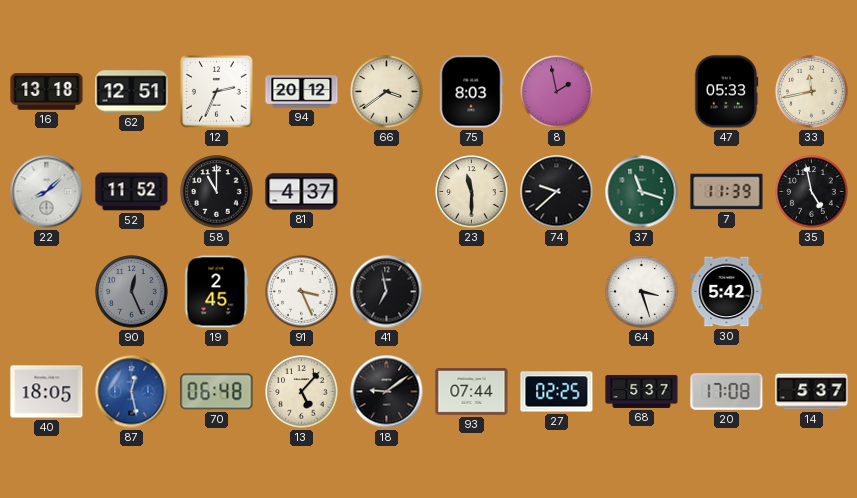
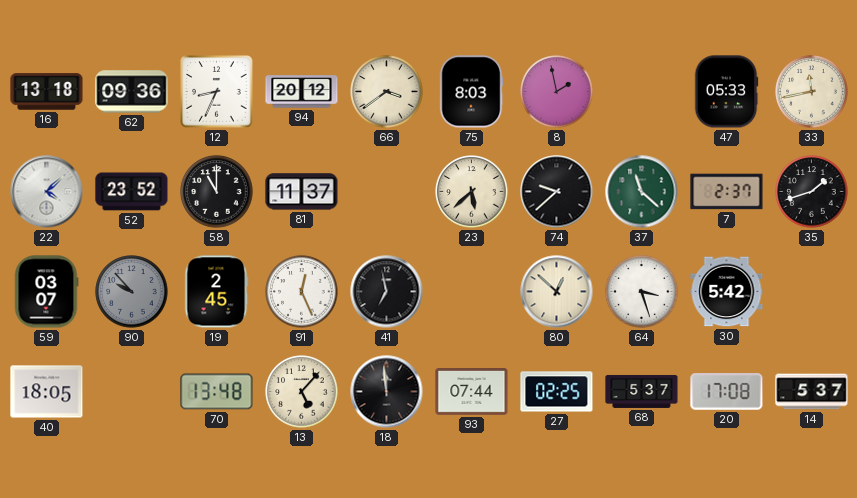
62: 12:51 -> 09:36 (132, 92)
12: 2:34 -> 8:34 (217, 92)
22: 8:08 -> 4:08 (47, 192)
52: 11:52 -> 23:52 (132, 192)
81: 4:37 -> 11:37 (302, 192)
23: 11:30 -> 5:38 (472, 192)
37: 11:18 -> 11:22 (642, 192)
7: 11:39 -> 2:37 (727, 192)
35: 4:58 -> 1:42 (812, 192)
59: none -> 03:07 (46, 292)
90: 12:26 -> 9:53 (132, 292)
91: 3:26 -> 12:26 (302, 292)
80: none -> 12:52 (557, 292)
87: 12:28 -> none (132, 392)
70: 06:48 -> 13:48 (217, 392)
18: 9:09 -> 11:59 (387, 392)
